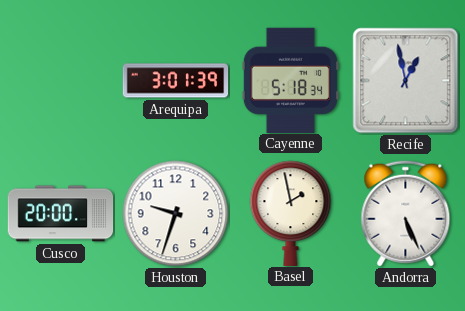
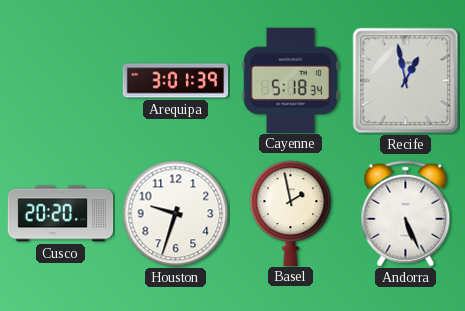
Cusco: 20:00 -> 20:20 (61, 214)
